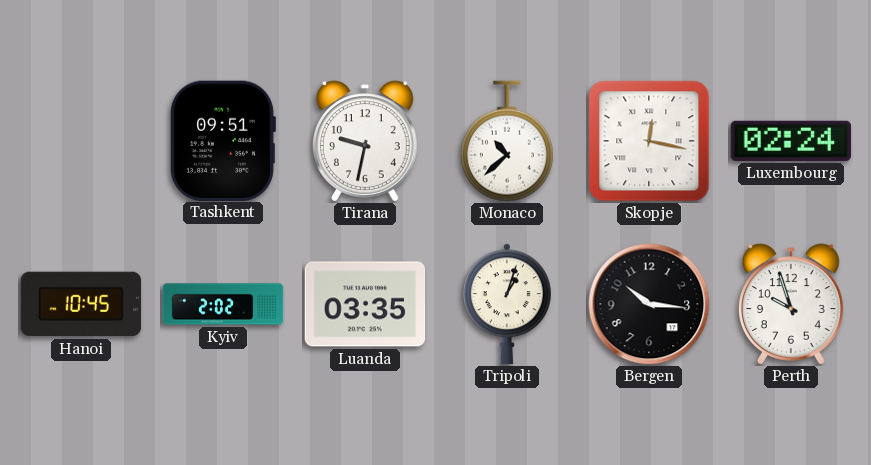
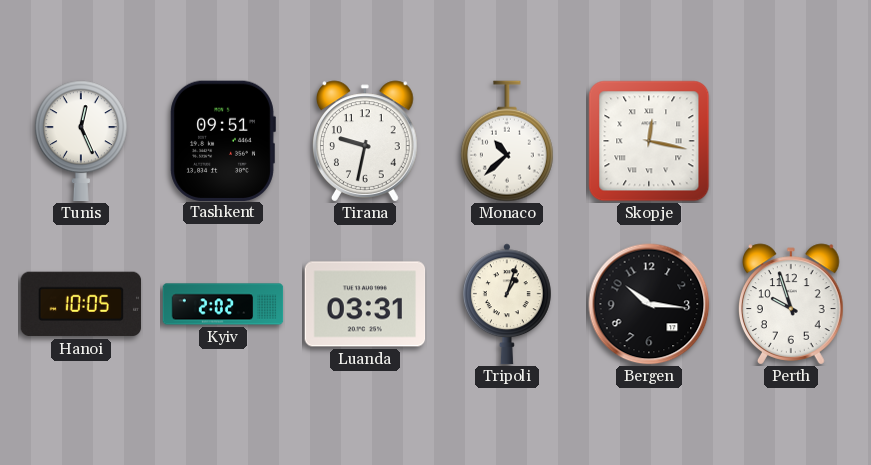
Tunis: none -> 12:26 (81, 141)
Luxembourg: 02:24 -> none (790, 141)
Hanoi: 10:45 -> 10:05 (81, 304)
Luanda: 03:35 -> 03:31 (365, 304)
